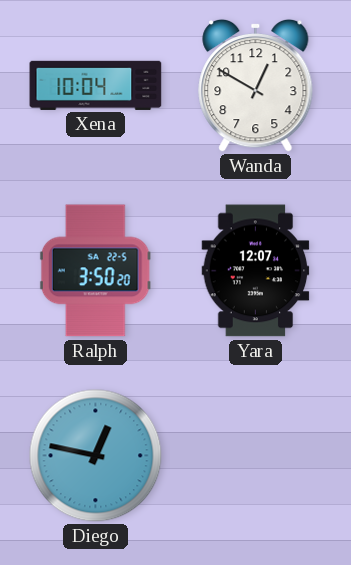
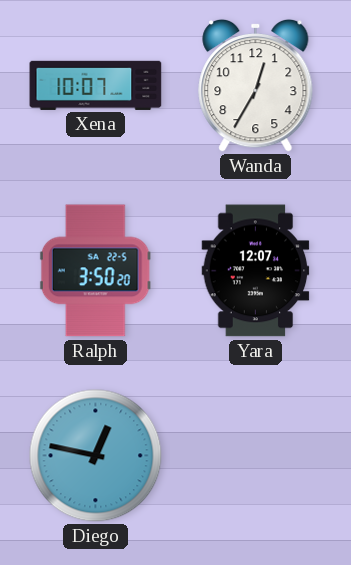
Xena: 10:04 -> 10:07 (96, 85)
Wanda: 12:50 -> 12:35 (256, 85)
